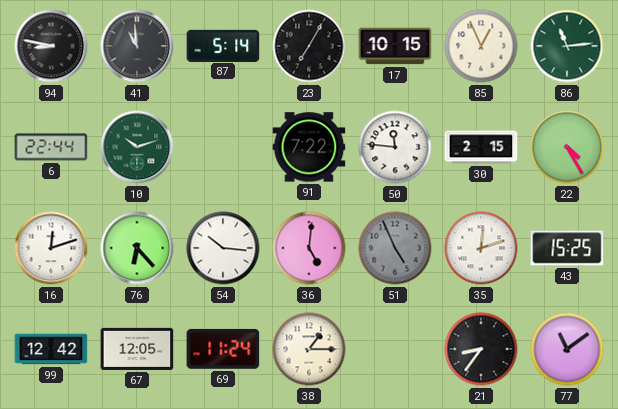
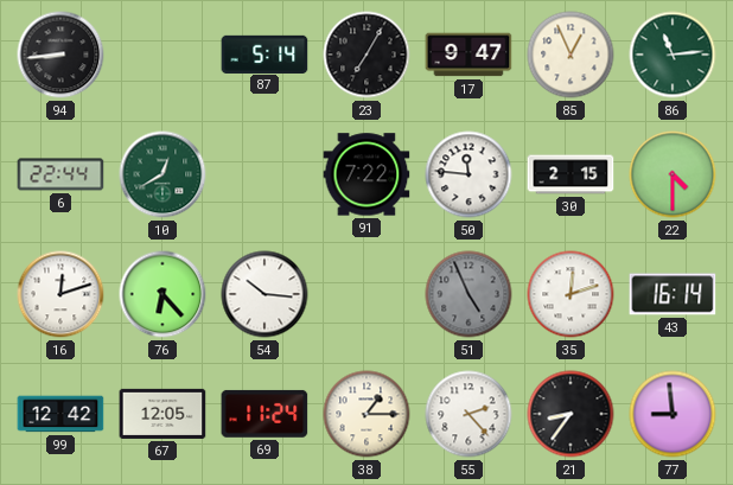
94: 8:47 -> 8:44 (60, 55)
41: 10:59 -> none (137, 46)
17: 10:15 -> 9:47 (469, 55)
10: 10:12 -> 12:40 (162, 174)
22: 4:25 -> 4:30 (673, 174)
36: 5:01 -> none (309, 248)
43: 15:25 -> 16:14 (673, 294)
55: none -> 2:23 (469, 414)
77: 11:09 -> 8:59 (673, 414)
